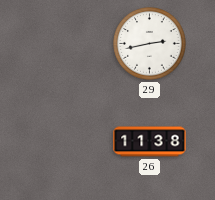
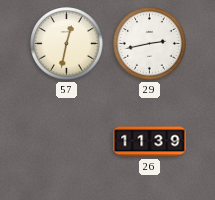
57: none -> 12:32 (67, 44)
26: 11:38 -> 11:39 (150, 142)
